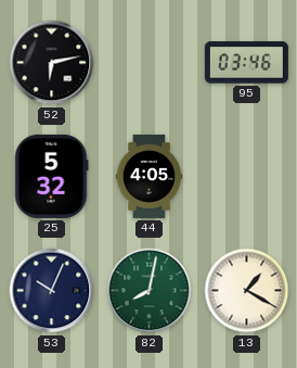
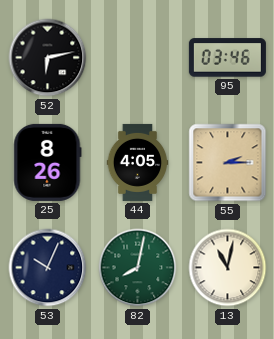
25: 5:32 -> 8:26 (48, 162)
55: none -> 2:15 (228, 163)
13: 1:20 -> 11:02 (228, 268)
